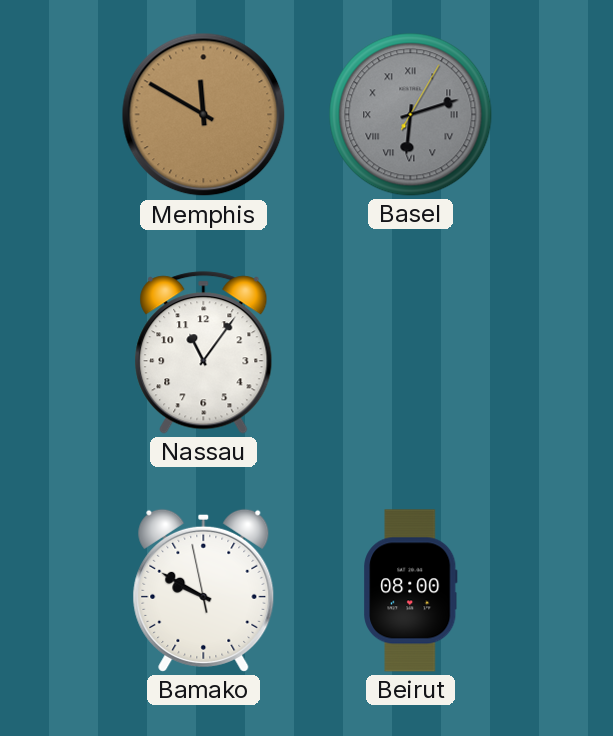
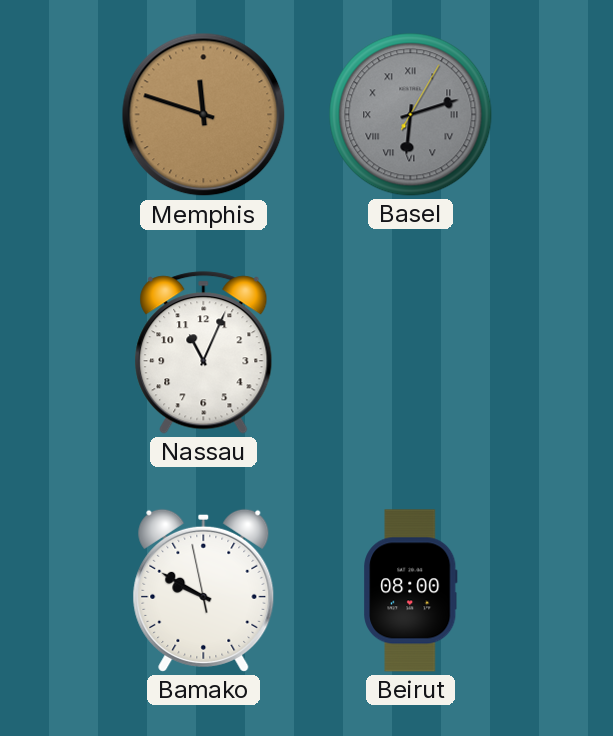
Memphis: 11:50 -> 11:48 (204, 115)
Nassau: 11:06 -> 11:04 (204, 353)
